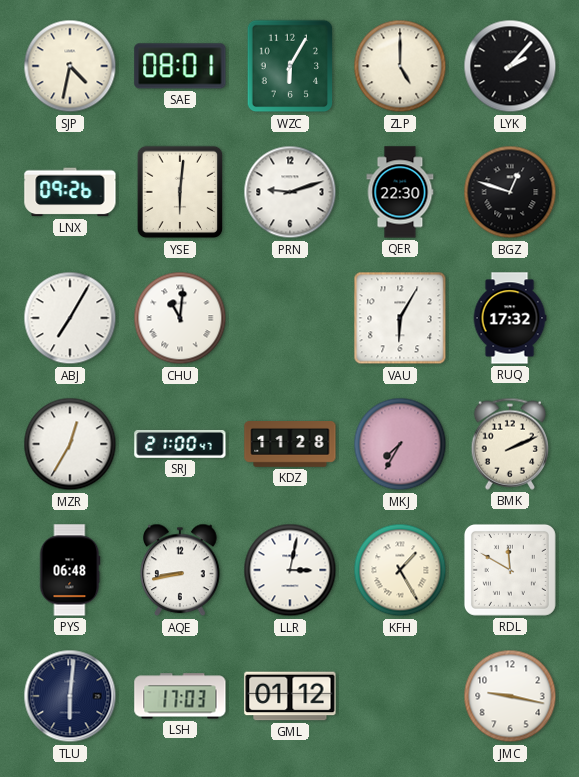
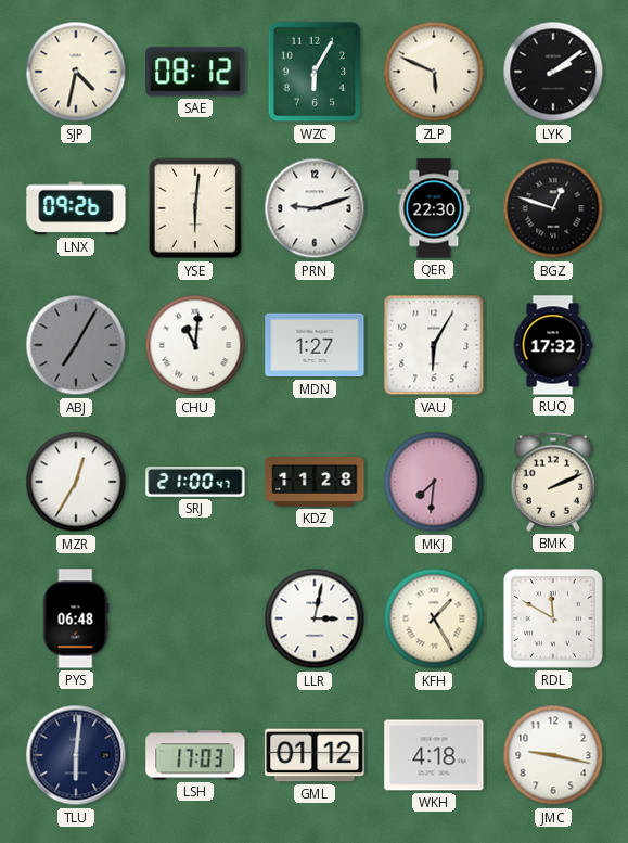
SAE: 08:01 -> 08:12 (195, 72)
ZLP: 5:00 -> 5:49 (434, 72)
LYK: 2:07 -> 2:09 (553, 72)
ABJ dial: white -> grey (76, 345)
MDN: none -> 1:27 (315, 345)
MKJ: 7:35 -> 7:31 (434, 482)
AQE: 8:43 -> none (180, 570)
WKH: none -> 4:18 (434, 755)
